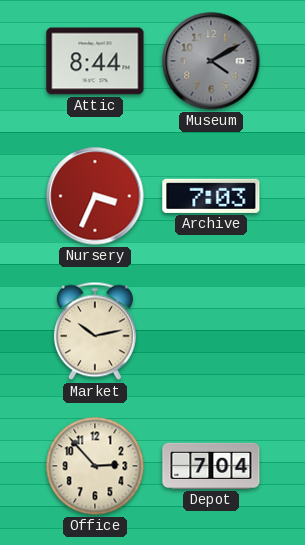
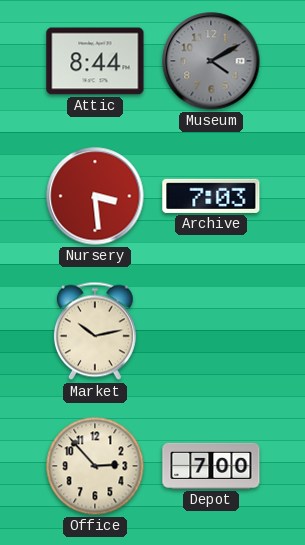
Nursery: 3:34 -> 3:29 (95, 196)
Depot: 7:04 -> 7:00 (211, 466)
